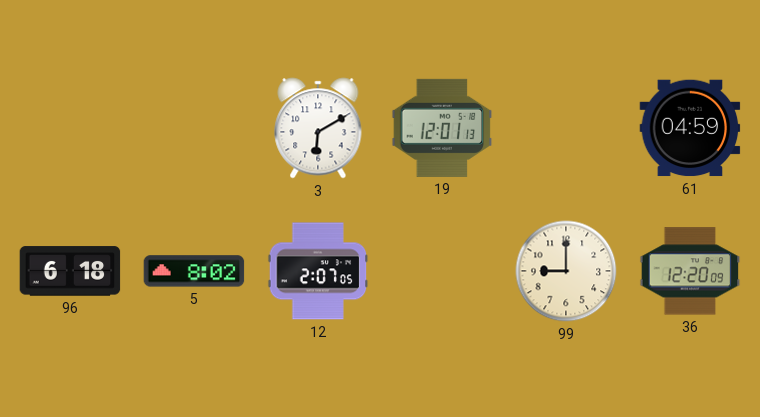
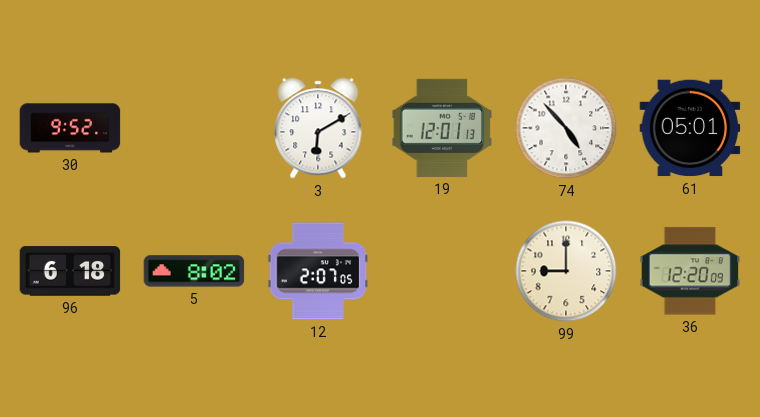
30: none -> 9:52 (70, 128)
74: none -> 4:53 (566, 128)
61: 04:59 -> 05:01 (690, 128)
